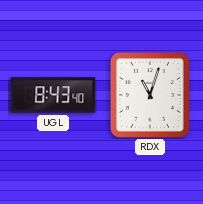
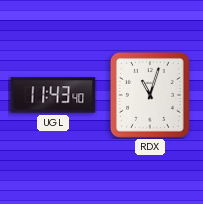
UGL: 8:43 -> 11:43 (53, 95)
